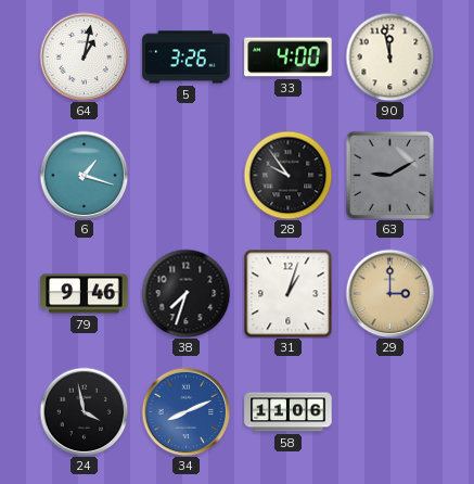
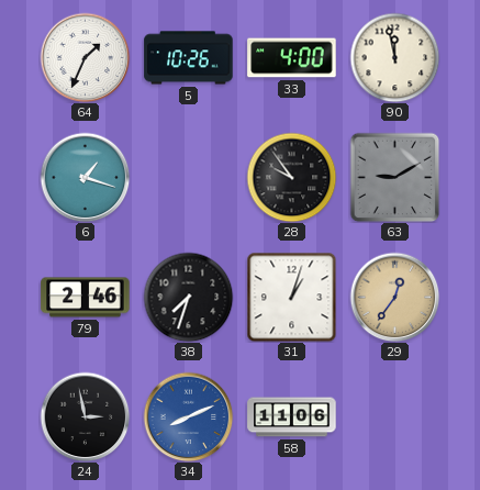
64: 1:02 -> 1:34 (85, 57)
5: 3:26 -> 10:26 (189, 58)
79: 9:46 -> 2:46 (86, 298)
29: 3:00 -> 12:36 (394, 297)
24: 3:58 -> 2:58 (85, 416)
